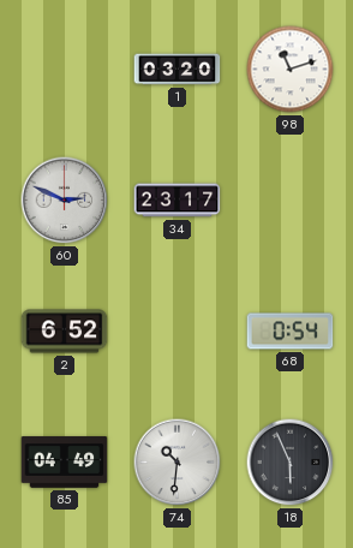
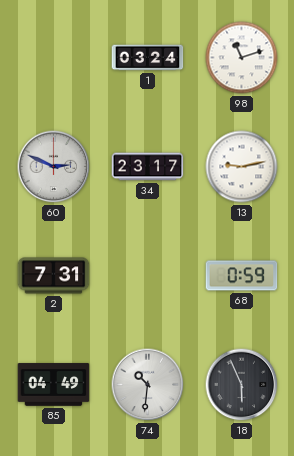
1: 03:20 -> 03:24 (148, 58)
13: none -> 9:13 (242, 167)
2: 6:52 -> 7:31 (54, 276)
68: 0:54 -> 0:59 (242, 276)
